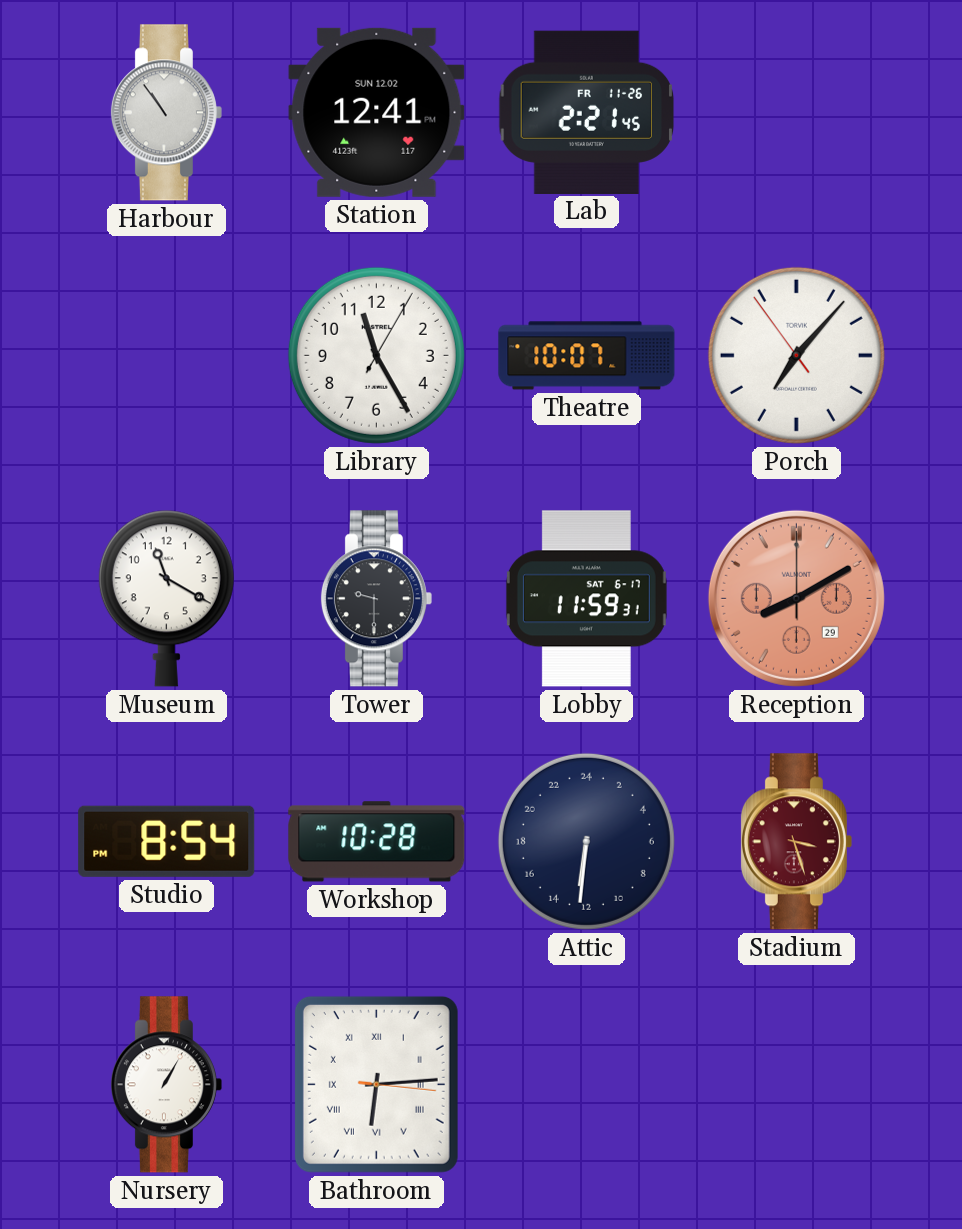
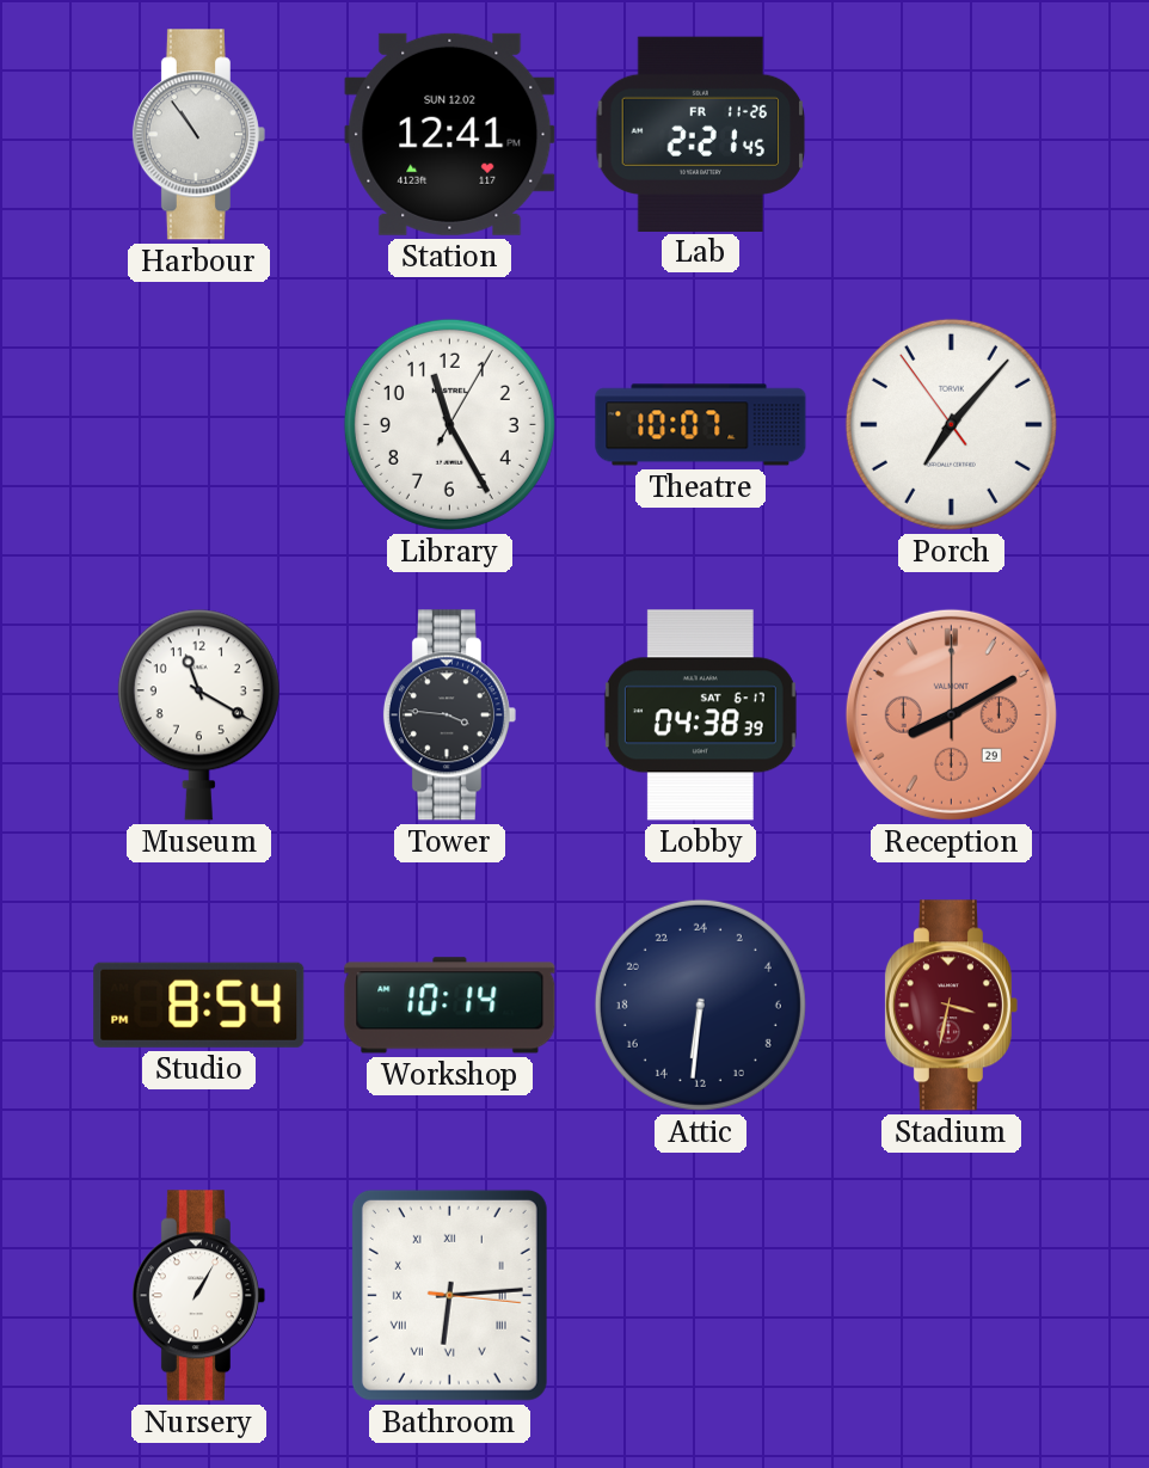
Tower: 9:30 -> 3:46 (449, 715)
Lobby: 11:59 -> 04:38 (700, 715)
Workshop: 10:28 -> 10:14 (450, 1006)
Stadium: 3:27 -> 3:32 (951, 1006)
